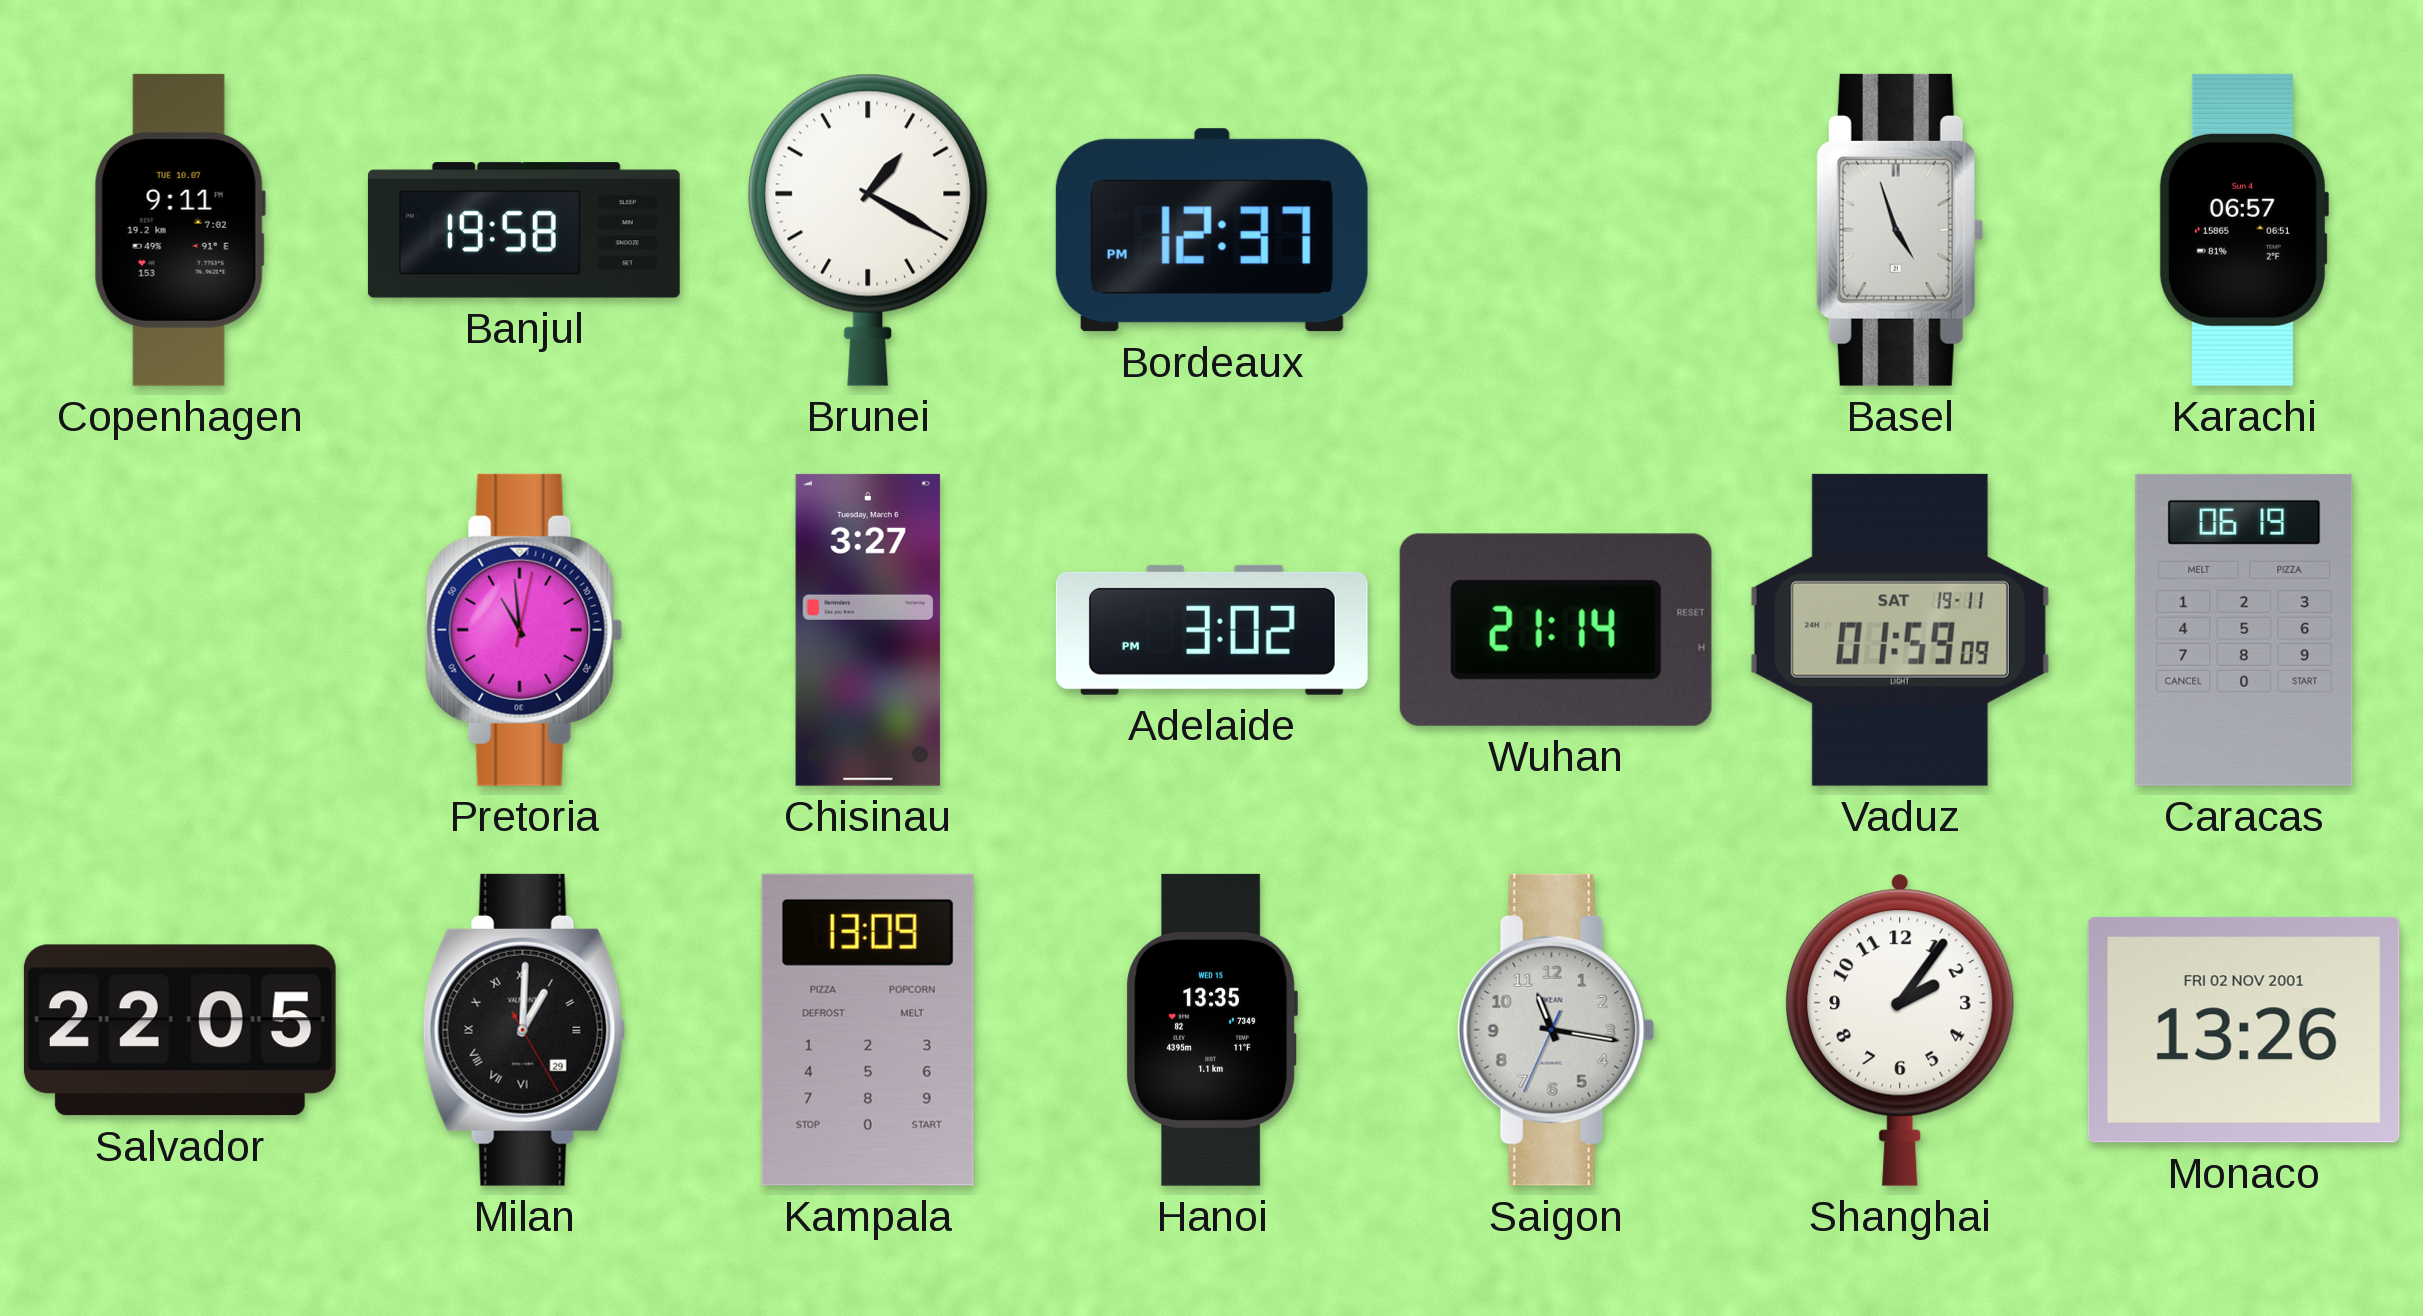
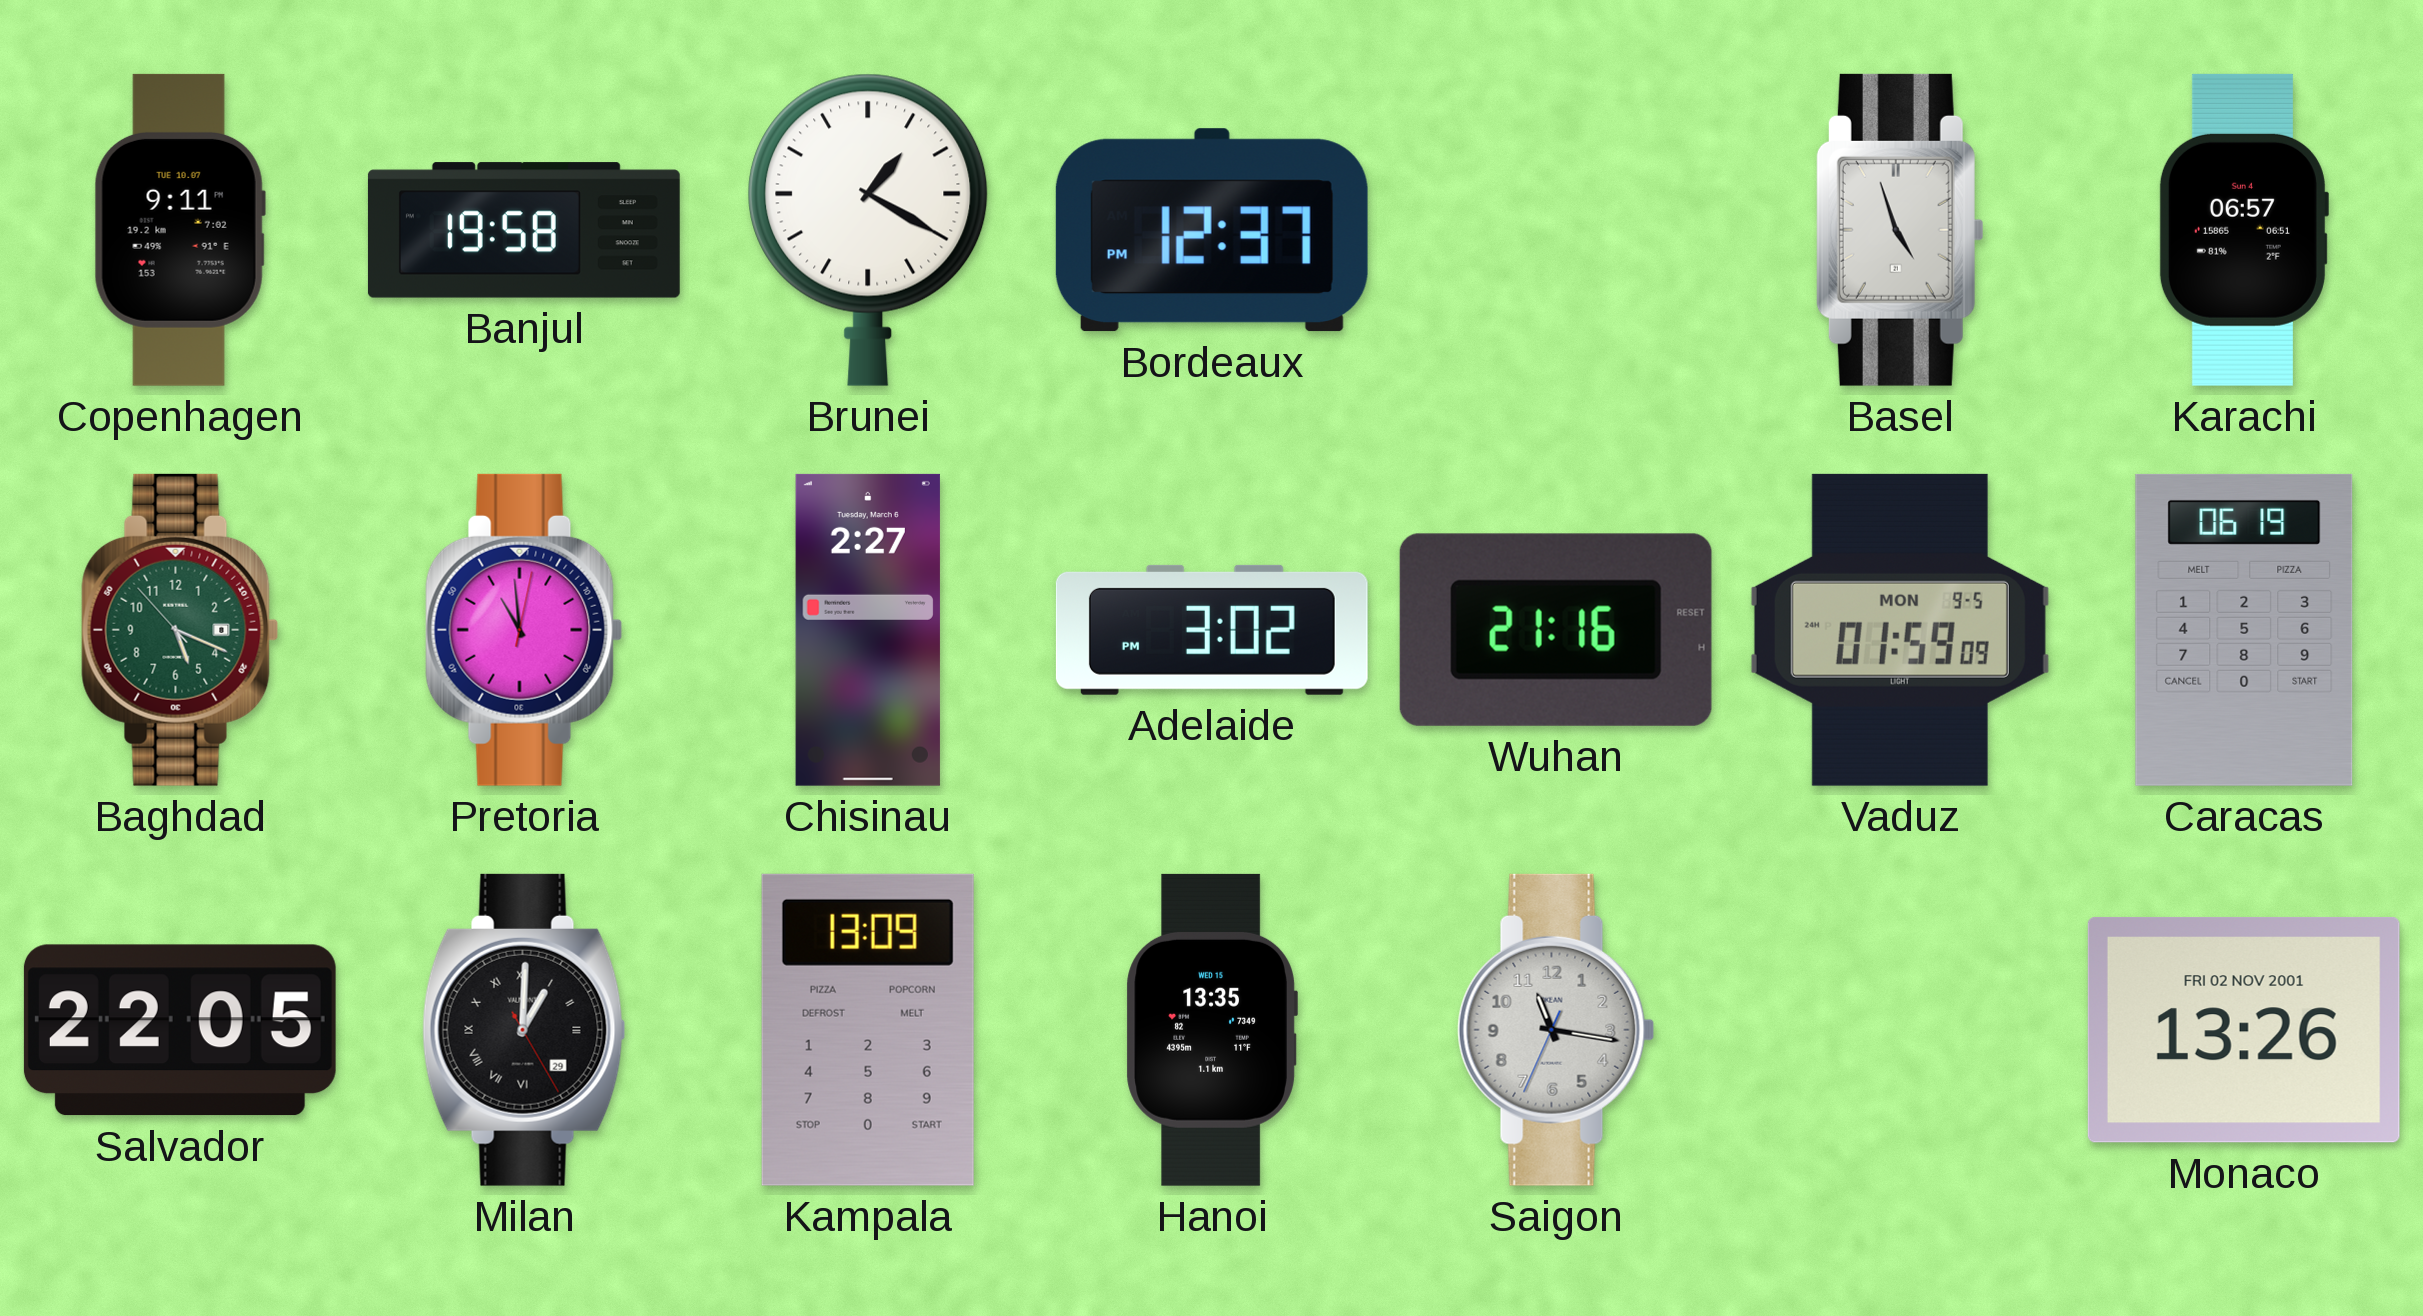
Baghdad: none -> 5:18 (180, 630)
Chisinau: 3:27 -> 2:27 (868, 630)
Wuhan: 21:14 -> 21:16 (1556, 630)
Vaduz date: SAT 19-11 -> MON 9-5 (1900, 630)
Shanghai: 2:06 -> none (1900, 1030)
